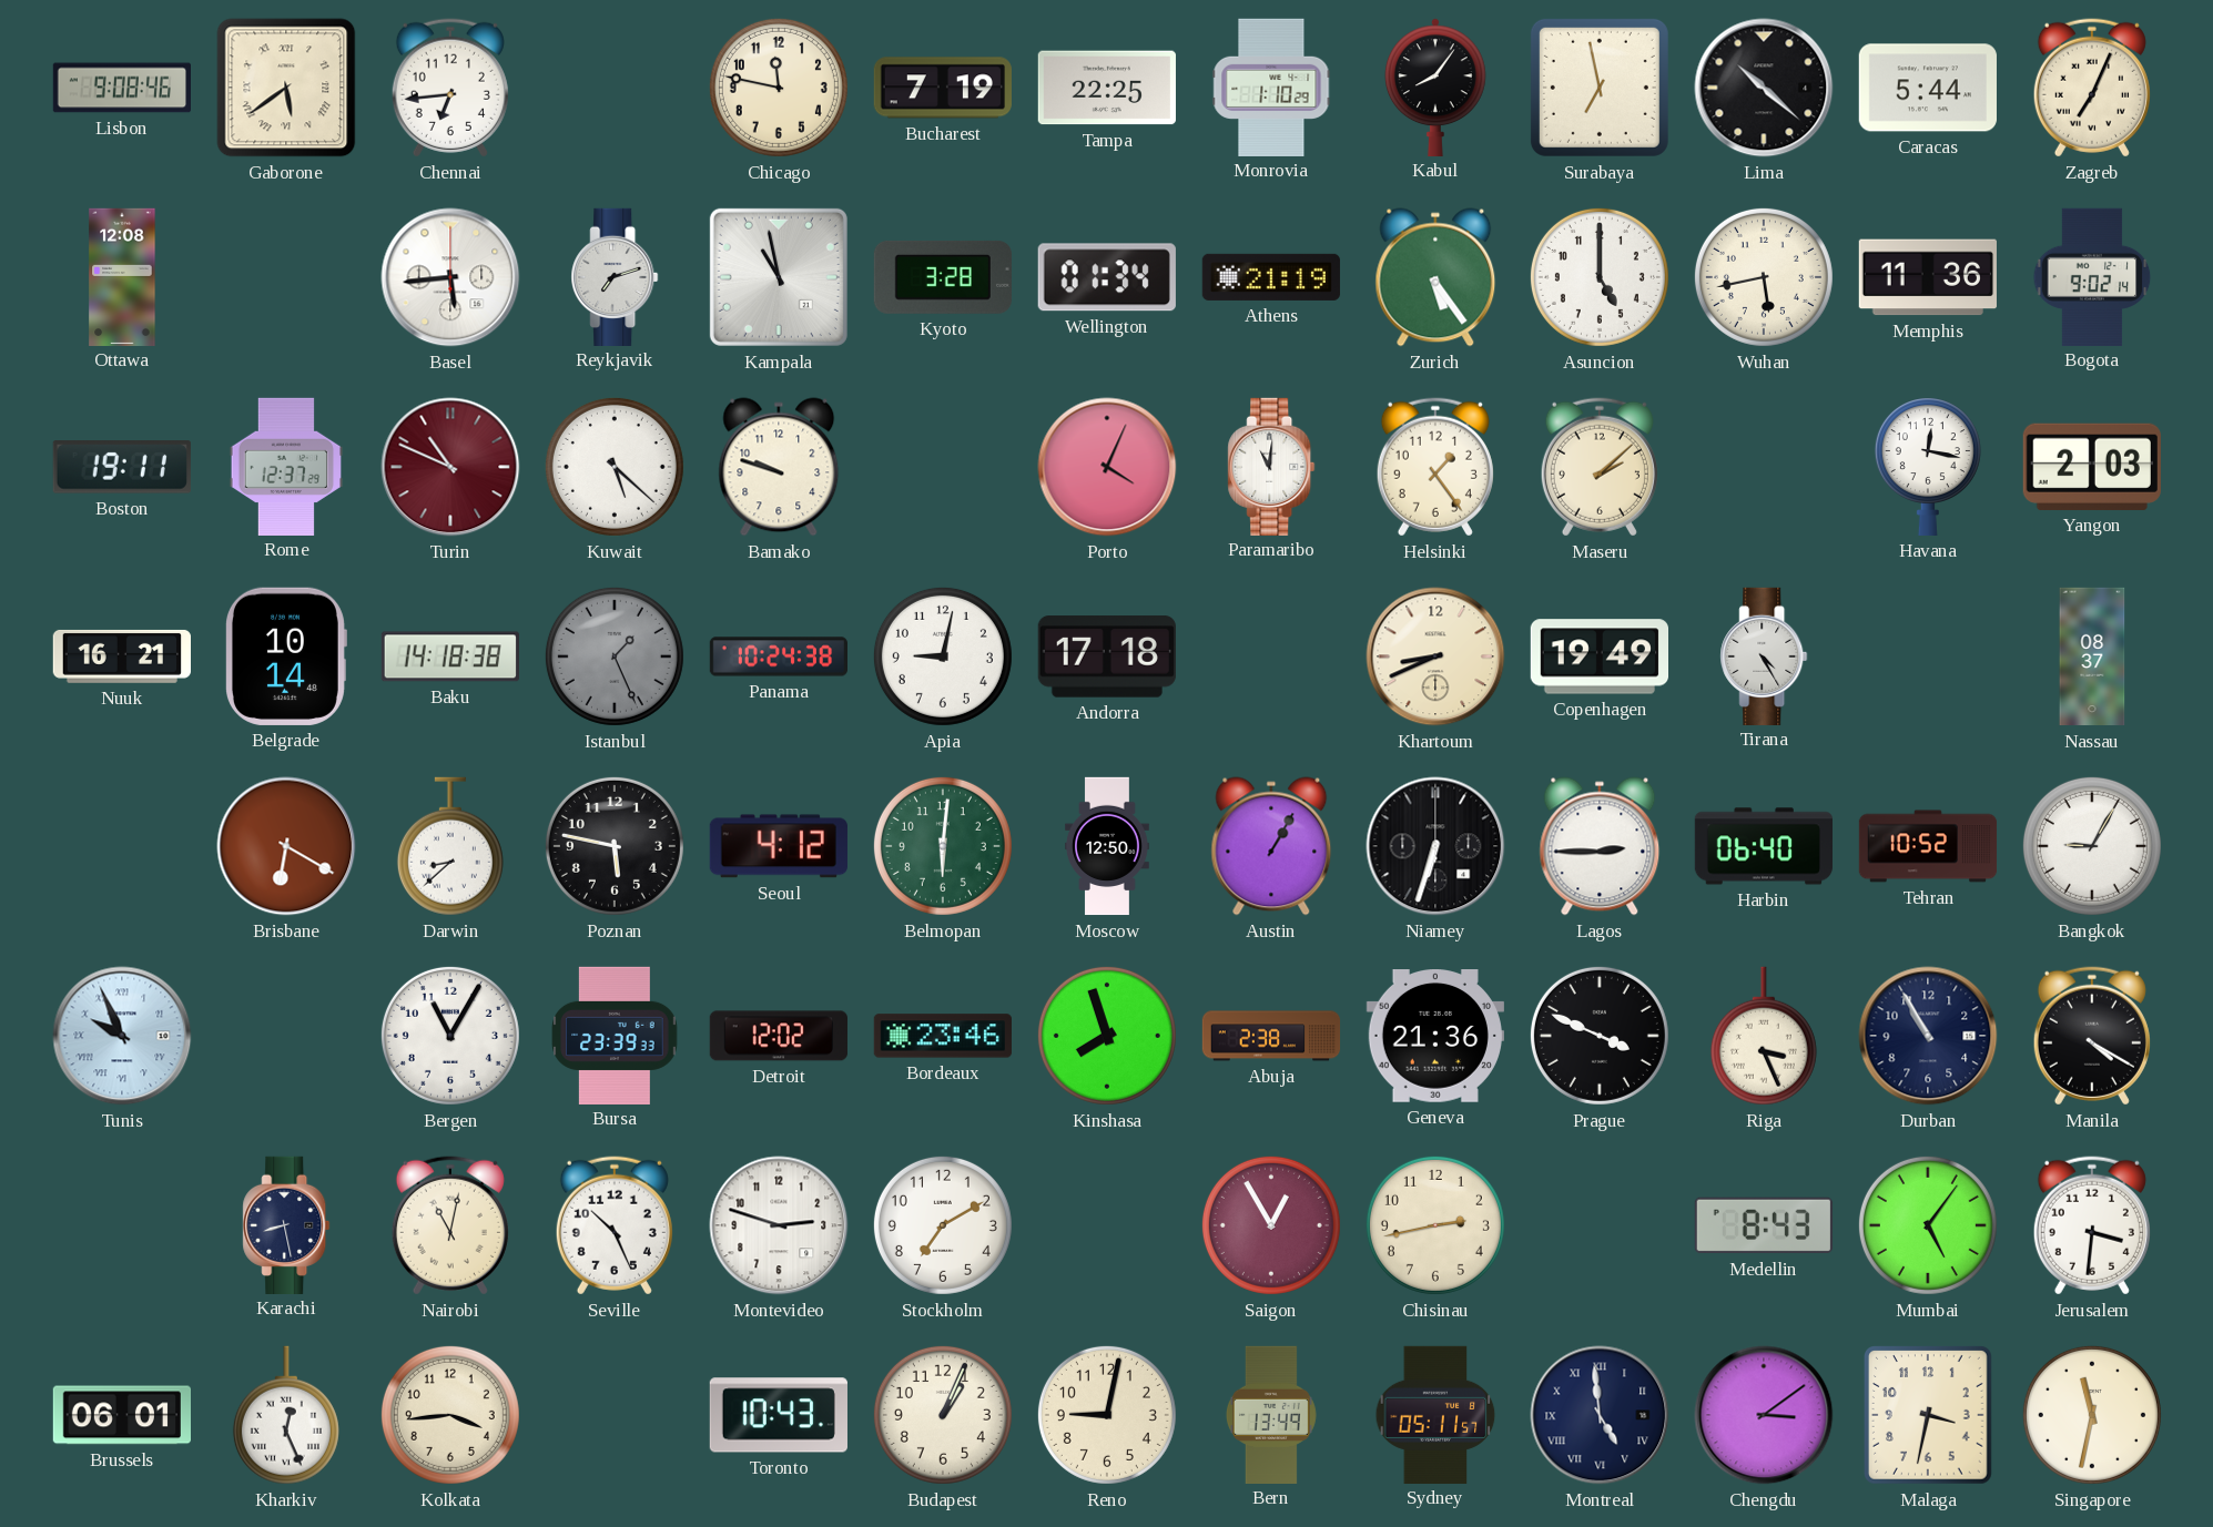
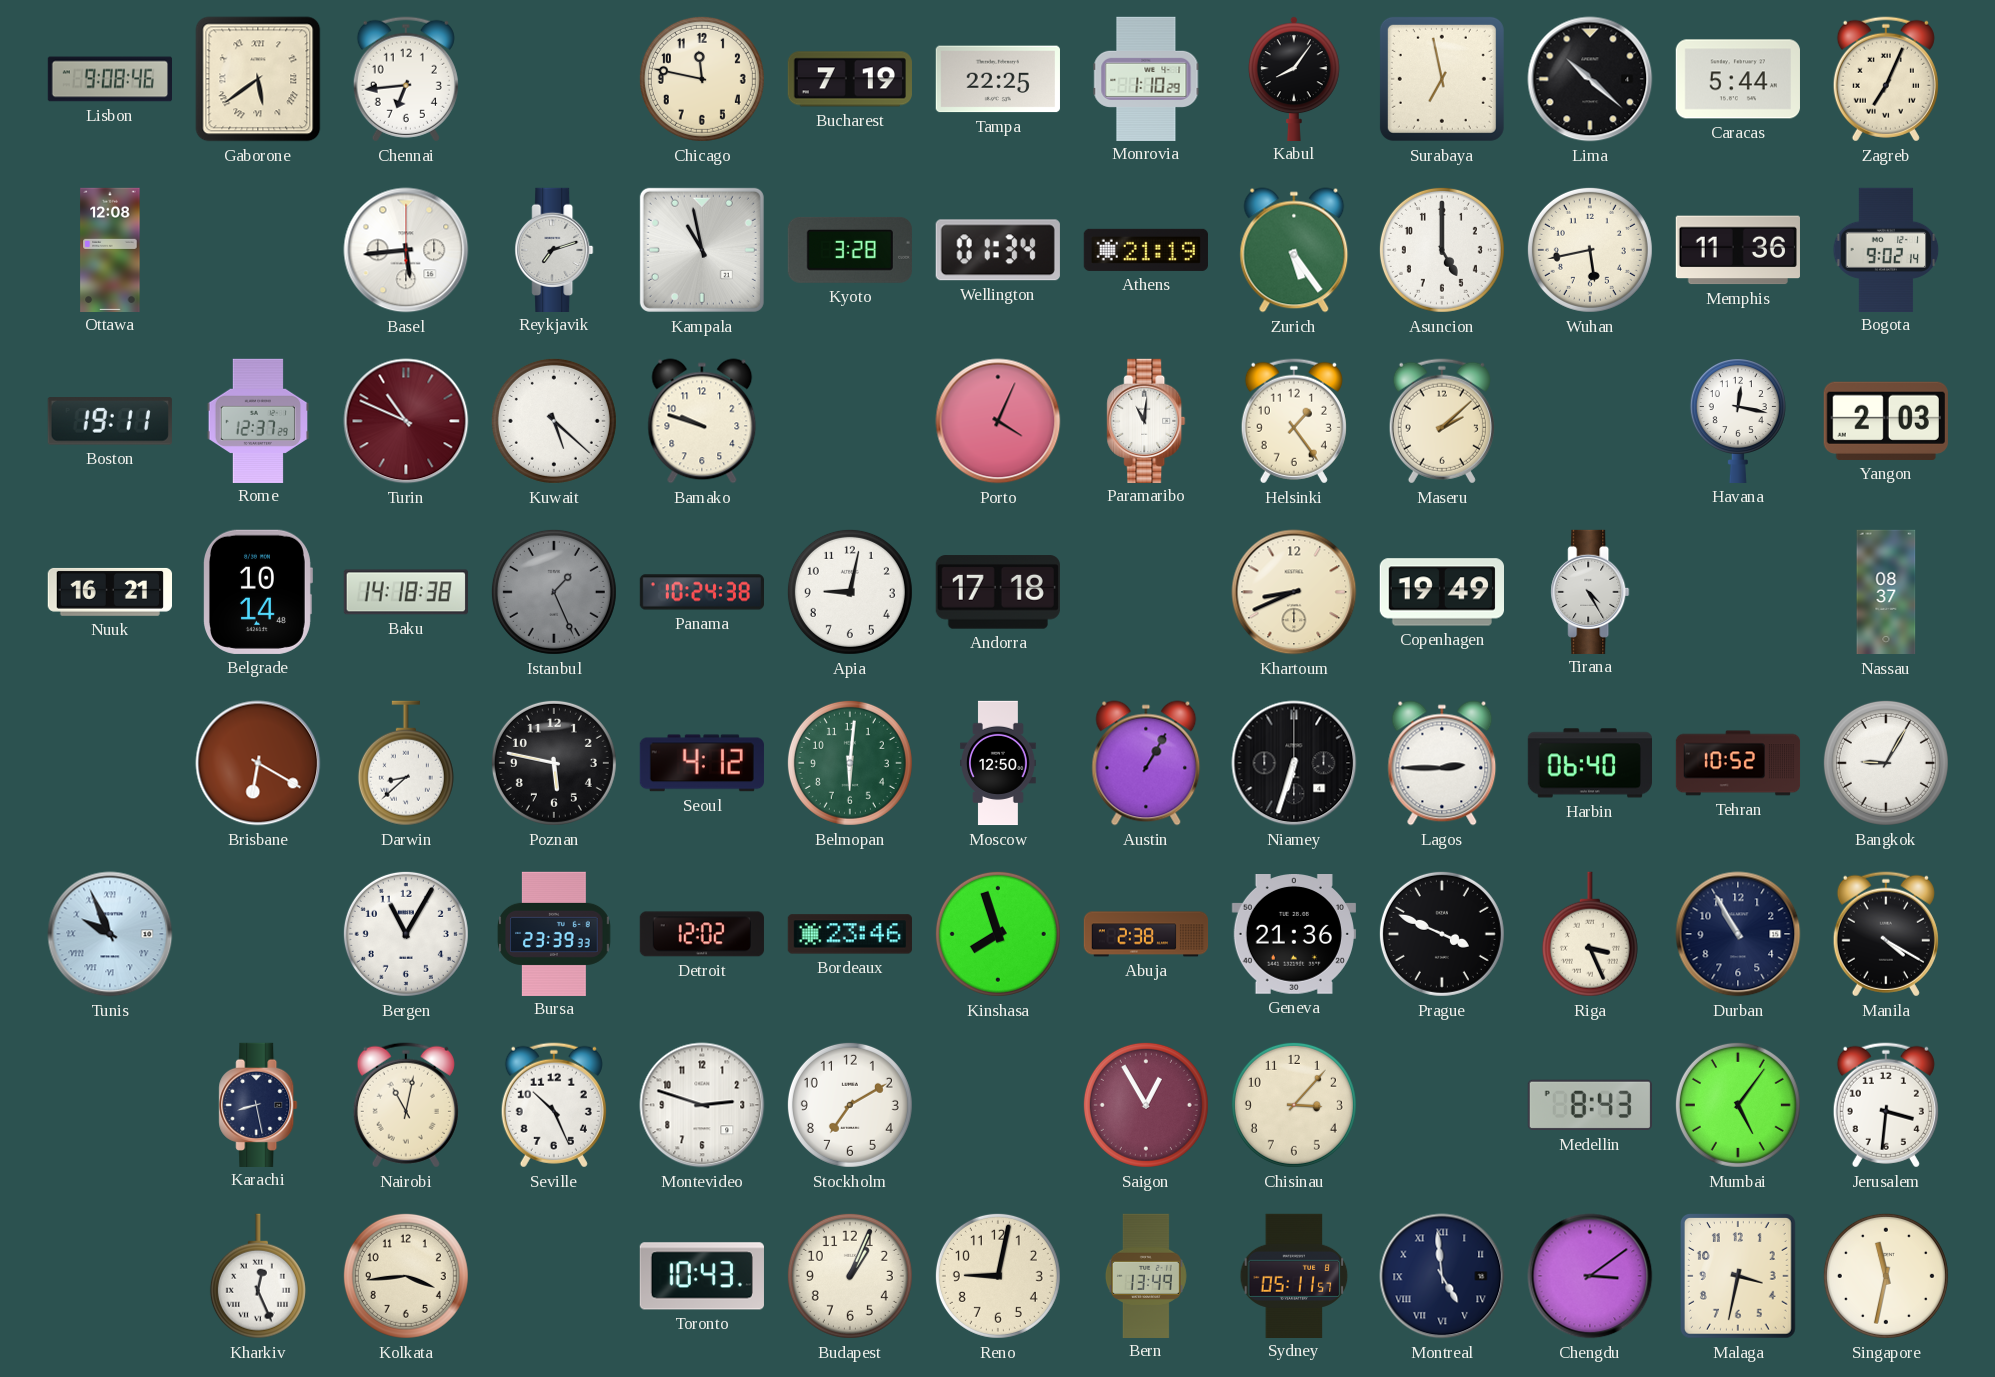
Chisinau: 2:43 -> 3:07 (1294, 1105)
Brussels: 06:01 -> none (121, 1415)
